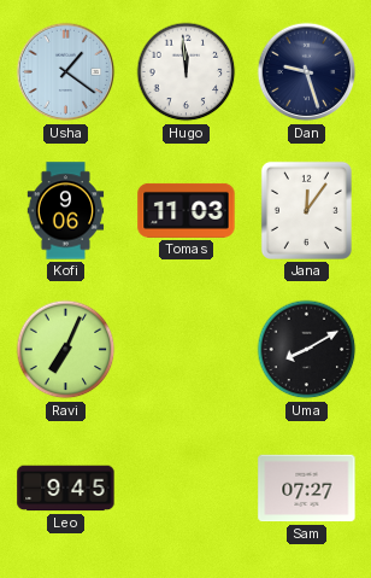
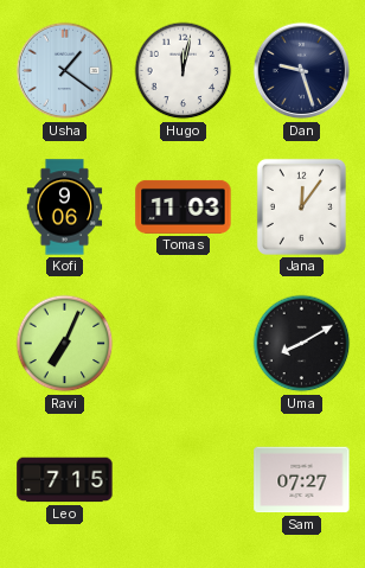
Hugo: 11:59 -> 12:02 (184, 71)
Leo: 9:45 -> 7:15 (65, 480)
